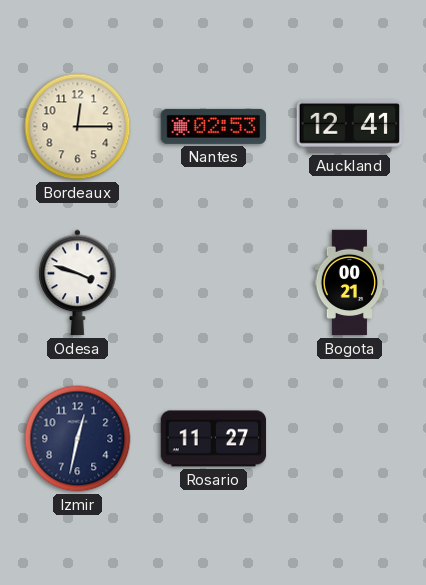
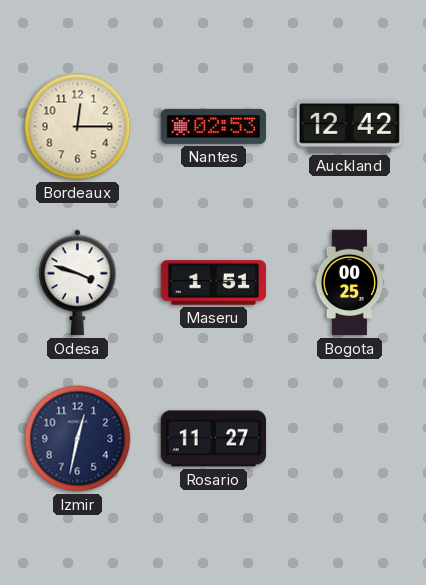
Auckland: 12:41 -> 12:42 (350, 127)
Maseru: none -> 1:51 (214, 283)
Bogota: 00:21 -> 00:25 (350, 283)
